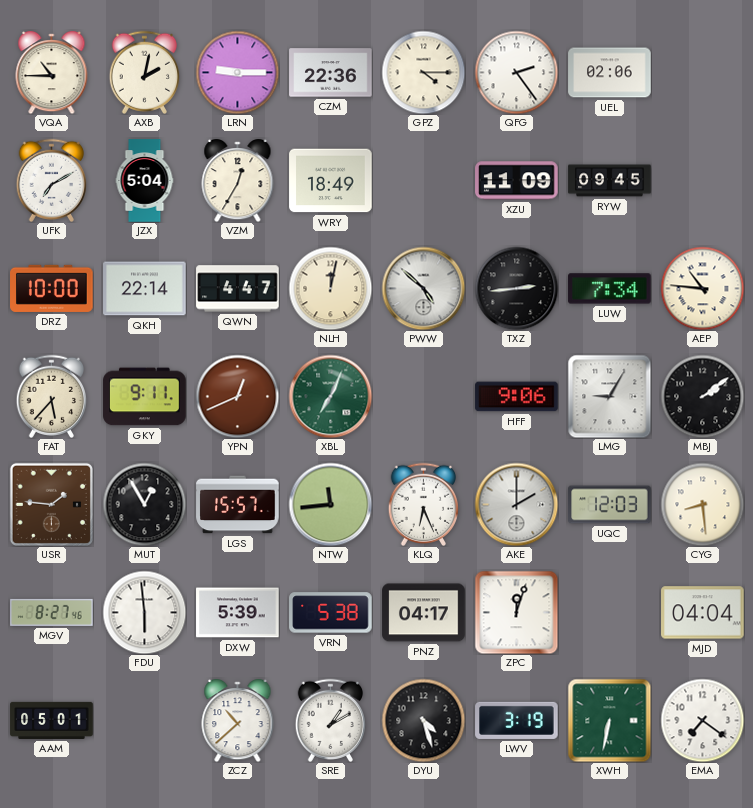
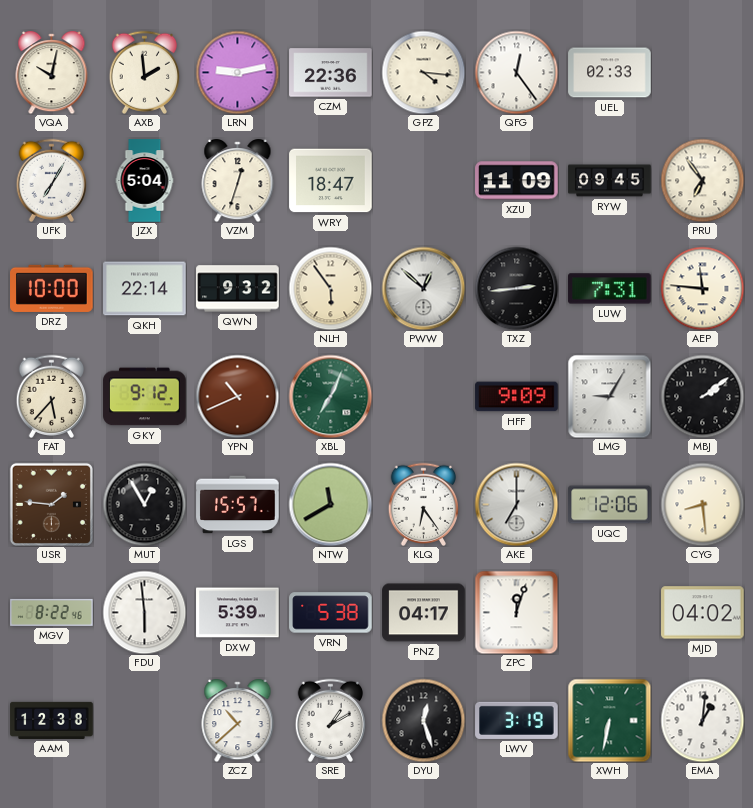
VQA: 10:45 -> 10:02 (52, 73)
AXB: 2:02 -> 1:59 (144, 72)
LRN: 9:15 -> 9:13 (237, 72)
GPZ: 4:15 -> 4:16 (423, 72)
QFG: 2:24 -> 12:24 (516, 72)
UEL: 02:06 -> 02:33 (610, 73)
UFK: 7:10 -> 7:05 (51, 180)
VZM: 12:35 -> 12:33 (238, 181)
WRY: 18:49 -> 18:47 (331, 181)
PRU: none -> 6:54 (702, 180)
QWN: 4:47 -> 9:32 (238, 289)
NLH: 12:02 -> 5:54 (330, 288)
PWW: 4:52 -> 12:52 (423, 288)
LUW: 7:34 -> 7:31 (610, 289)
AEP: 10:46 -> 11:46 (702, 288)
GKY: 9:11 -> 9:12 (145, 397)
YPN: 12:41 -> 10:41 (237, 396)
HFF: 9:06 -> 9:09 (517, 397)
NTW: 11:44 -> 11:40 (330, 504)
KLQ: 6:26 -> 6:24 (423, 504)
AKE: 2:00 -> 7:00 (516, 504)
UQC: 12:03 -> 12:06 (610, 505)
MGV: 8:27 -> 8:22 (52, 612)
MJD: 04:04 -> 04:02 (703, 613)
AAM: 05:01 -> 12:38 (52, 720)
DYU: 4:27 -> 12:27 (423, 720)
EMA: 7:21 -> 1:01 (702, 720)
